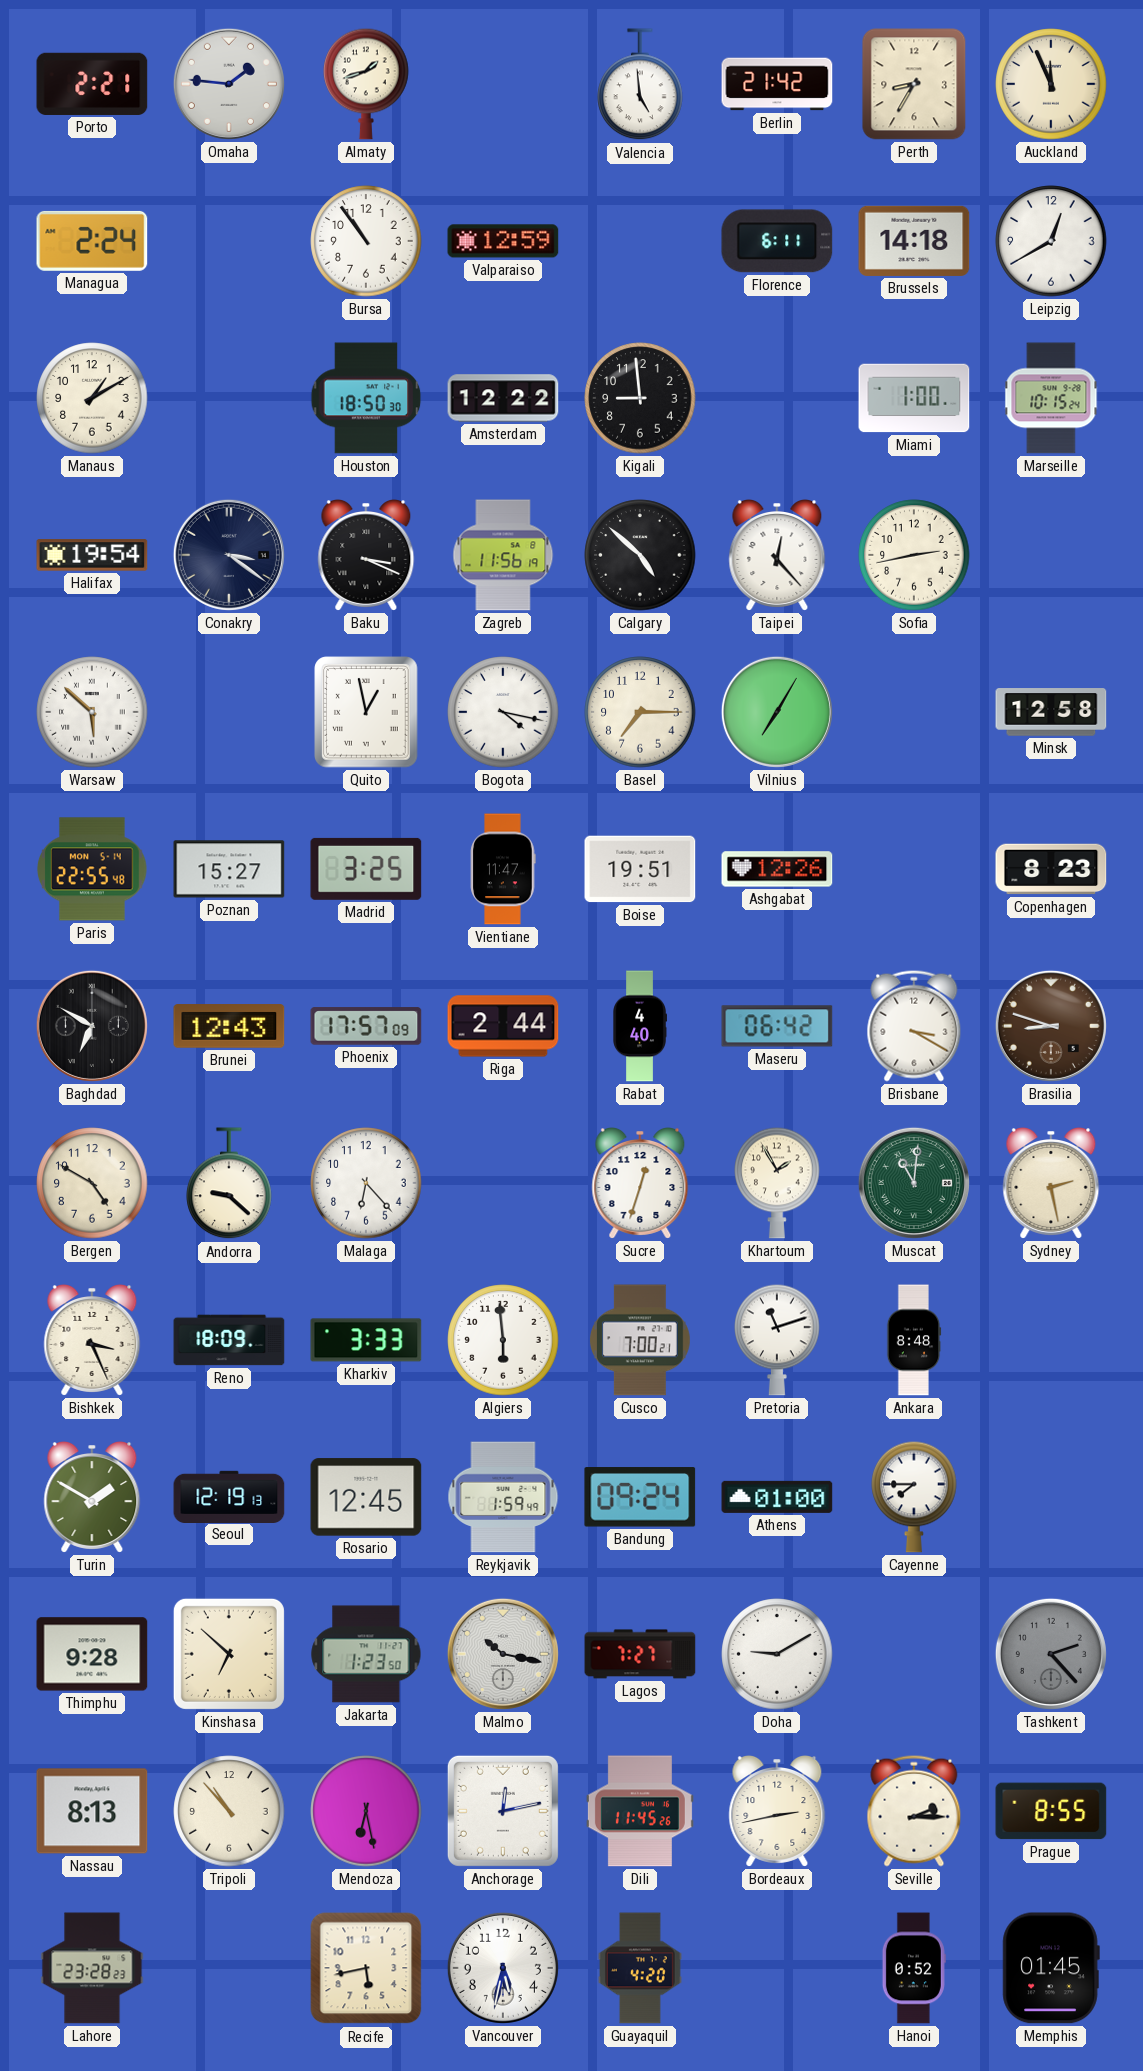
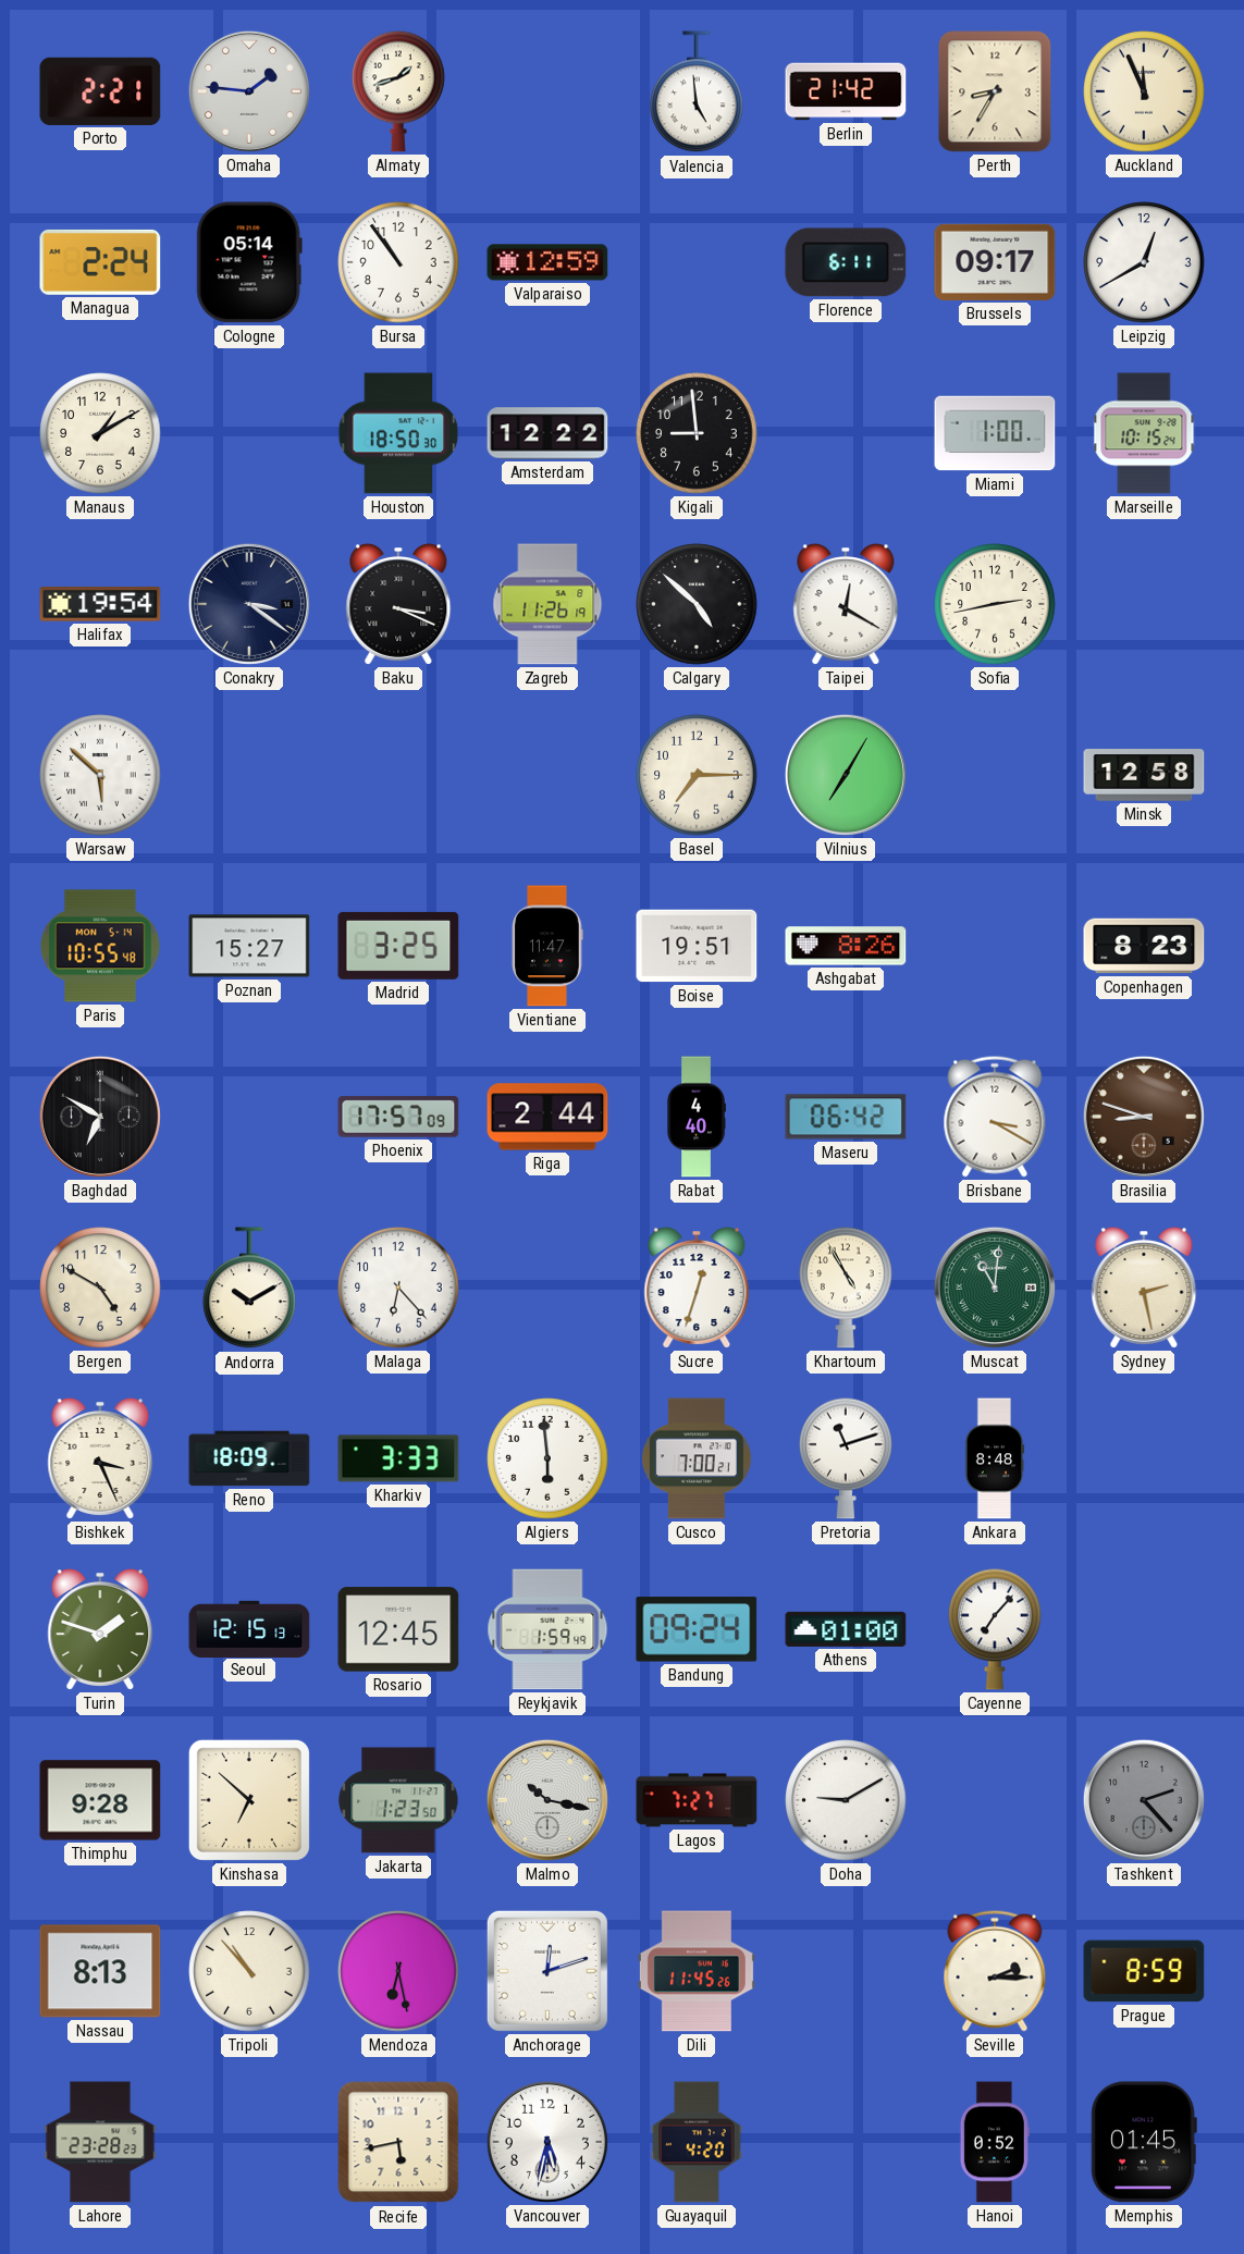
Cologne: none -> 05:14 (249, 262)
Brussels: 14:18 -> 09:17 (995, 262)
Zagreb: 11:56 -> 11:26 (547, 604)
Taipei: 12:23 -> 12:20 (846, 605)
Quito: 12:58 -> none (366, 712)
Bogota: 4:17 -> none (503, 712)
Paris: 22:55 -> 10:55 (100, 946)
Ashgabat: 12:26 -> 8:26 (846, 946)
Brunei: 12:43 -> none (229, 1026)
Andorra: 9:22 -> 10:10 (249, 1289)
Khartoum: 1:55 -> 4:55 (846, 1288)
Turin: 1:50 -> 1:48 (100, 1630)
Seoul: 12:19 -> 12:15 (249, 1628)
Cayenne: 7:45 -> 7:07 (995, 1629)
Anchorage: 12:13 -> 12:12 (547, 1971)
Bordeaux: 2:43 -> none (777, 1812)
Prague: 8:55 -> 8:59 (1144, 1971)
